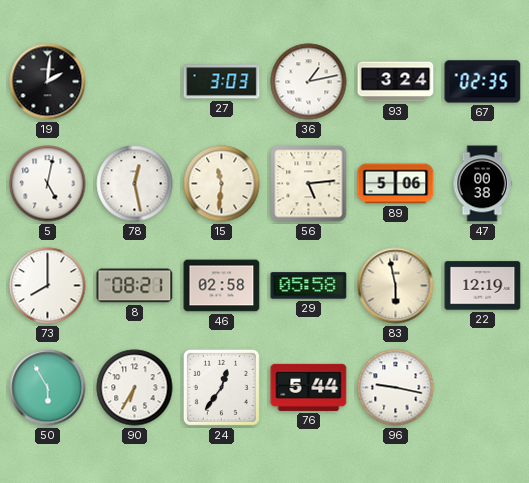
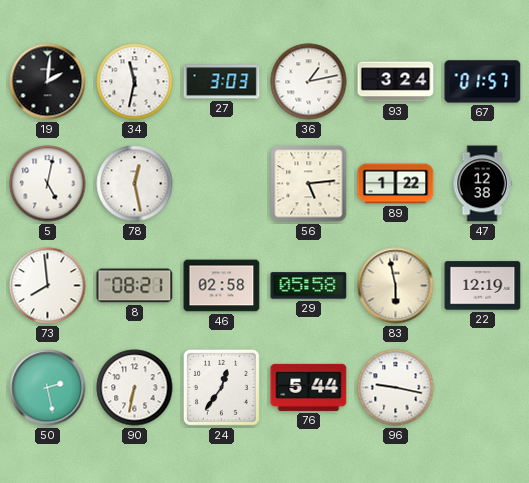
34: none -> 11:32 (135, 82)
67: 02:35 -> 01:57 (483, 82)
15: 11:31 -> none (222, 184)
89: 5:06 -> 1:22 (396, 184)
47: 00:38 -> 12:38 (482, 184)
73: 8:00 -> 7:59 (48, 286)
50: 5:55 -> 2:28 (48, 388)
90: 6:35 -> 6:32 (135, 388)
